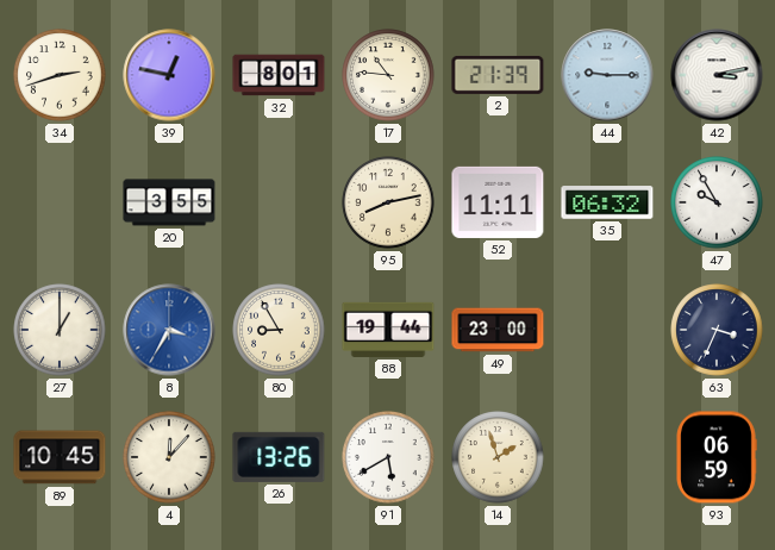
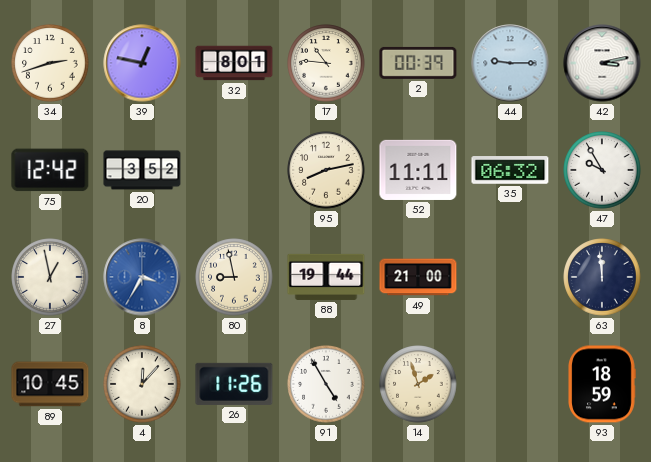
2: 21:39 -> 00:39 (418, 63)
75: none -> 12:42 (50, 170)
20: 3:55 -> 3:52 (142, 170)
27: 1:00 -> 12:58 (50, 277)
80: 8:55 -> 8:58 (234, 277)
49: 23:00 -> 21:00 (418, 277)
63: 3:34 -> 11:59 (602, 277)
26: 13:26 -> 11:26 (234, 384)
91: 5:40 -> 4:55 (326, 384)
93: 06:59 -> 18:59 (602, 384)
